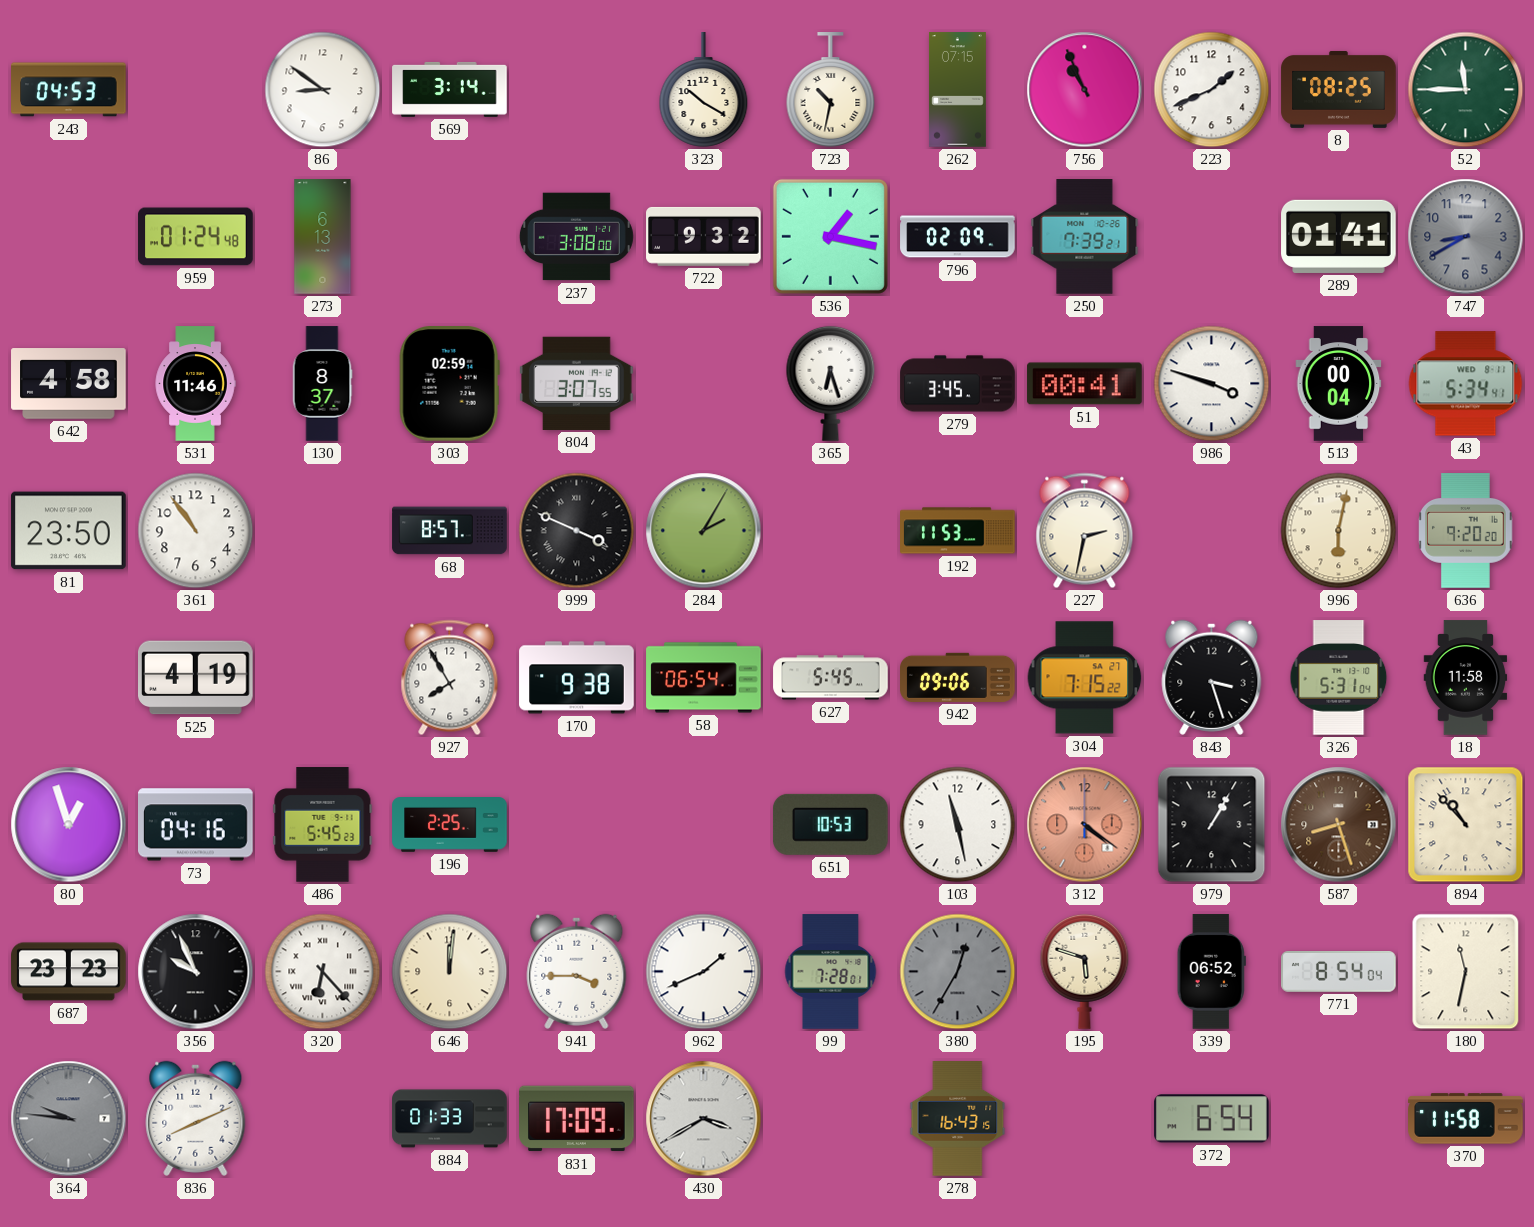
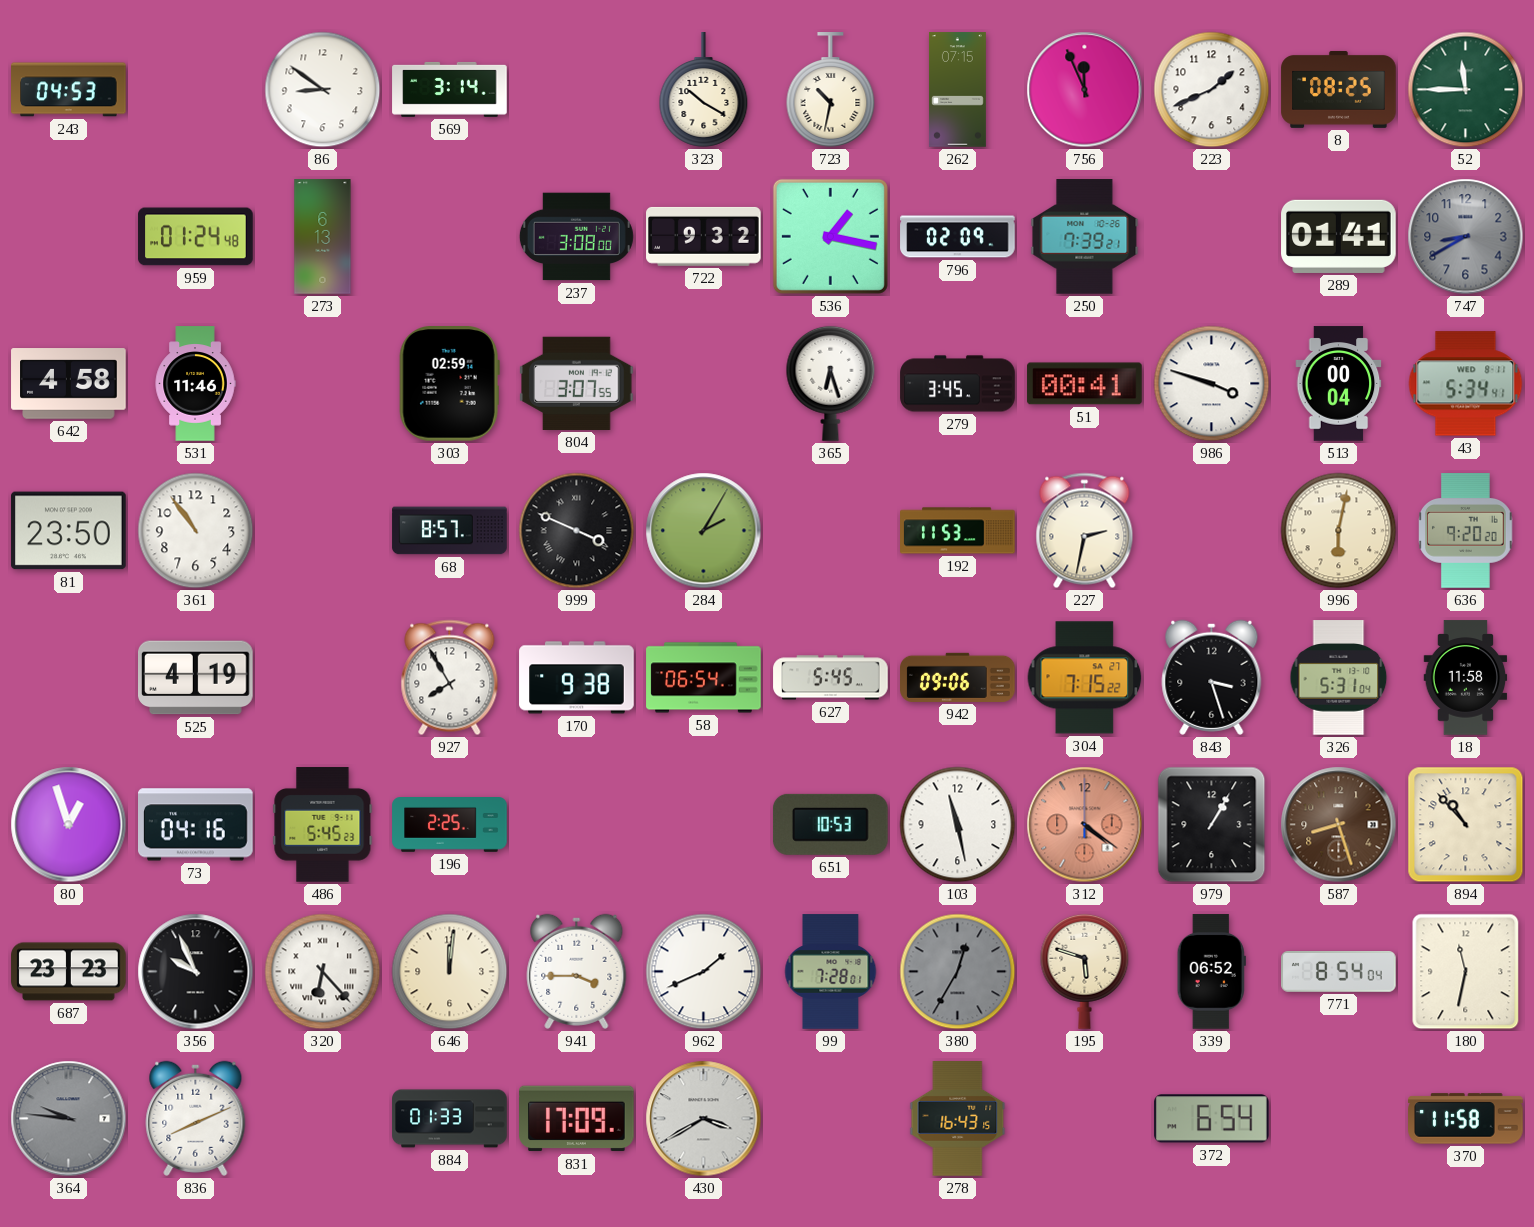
756: 10:56 -> 11:56 (1085, 90)
130: 8:37 -> none (322, 384)
